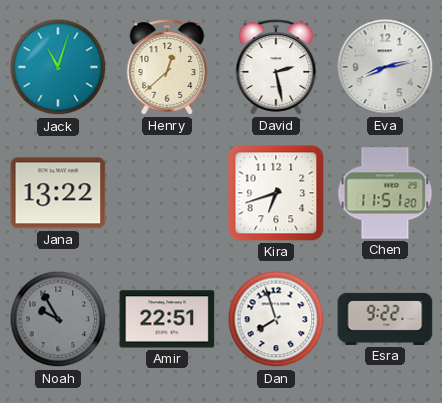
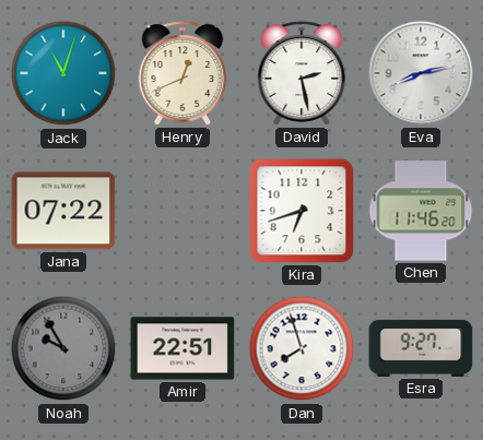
Henry: 12:38 -> 12:41 (182, 73)
Jana: 13:22 -> 07:22 (63, 211)
Chen: 11:51 -> 11:46 (421, 211)
Esra: 9:22 -> 9:27 (421, 348)
